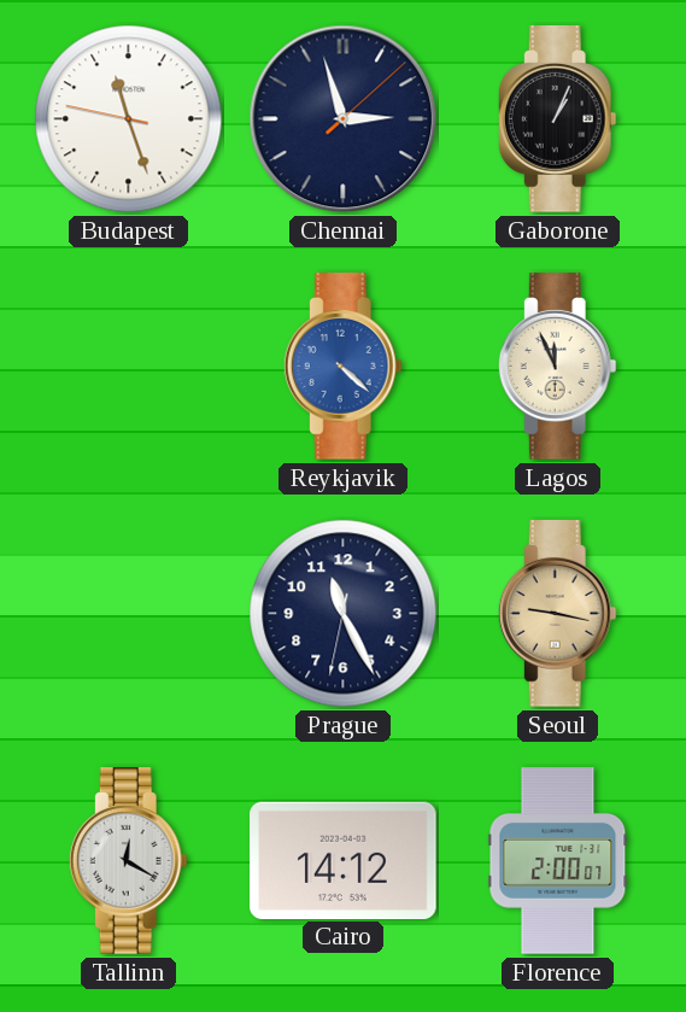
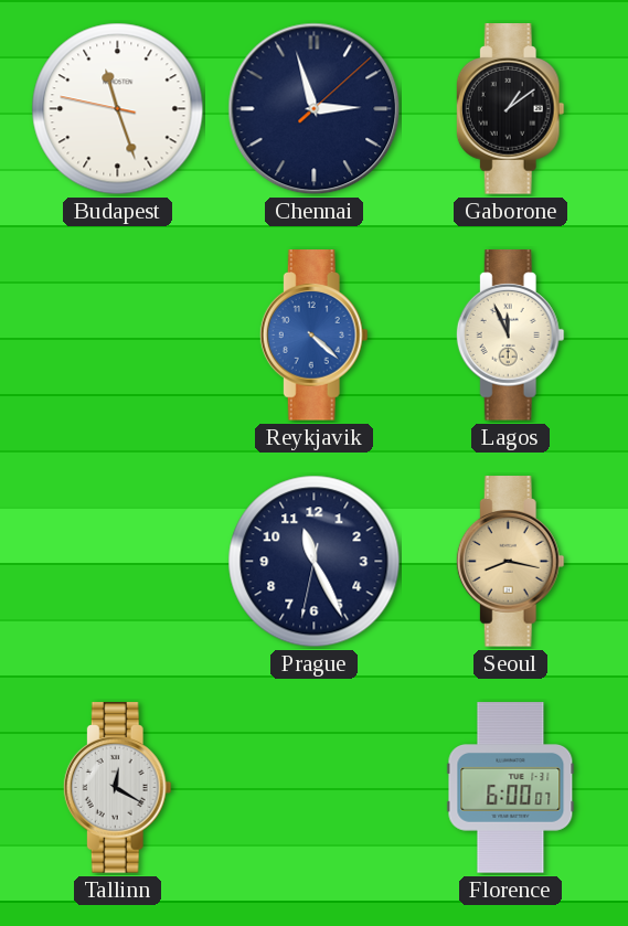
Gaborone: 1:04 -> 1:09 (510, 109)
Seoul: 9:17 -> 8:17 (510, 562)
Cairo: 14:12 -> none (344, 860)
Florence: 2:00 -> 6:00 (511, 788)
